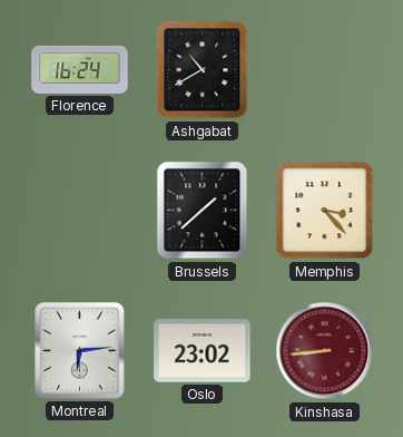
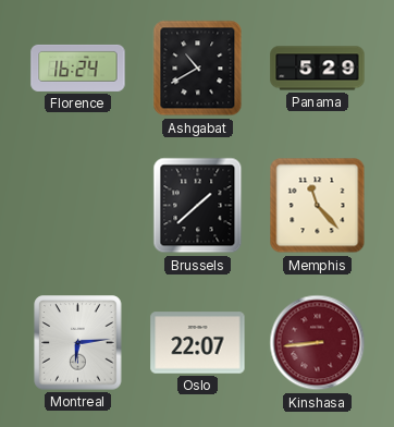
Panama: none -> 5:29 (318, 69)
Memphis: 3:23 -> 11:23 (318, 206)
Oslo: 23:02 -> 22:07 (198, 343)
